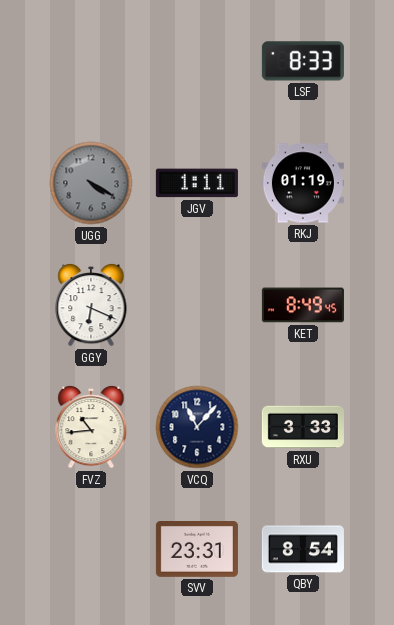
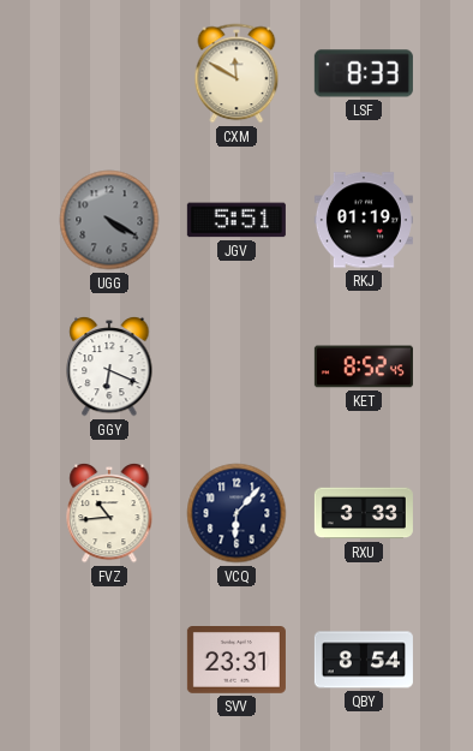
CXM: none -> 11:50 (237, 73)
JGV: 1:11 -> 5:51 (237, 220)
KET: 8:49 -> 8:52 (364, 366)
VCQ: 11:07 -> 6:07 (237, 513)
